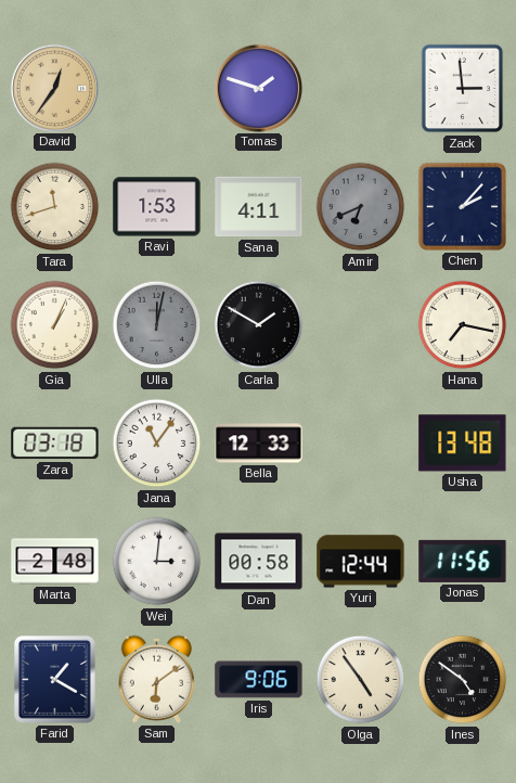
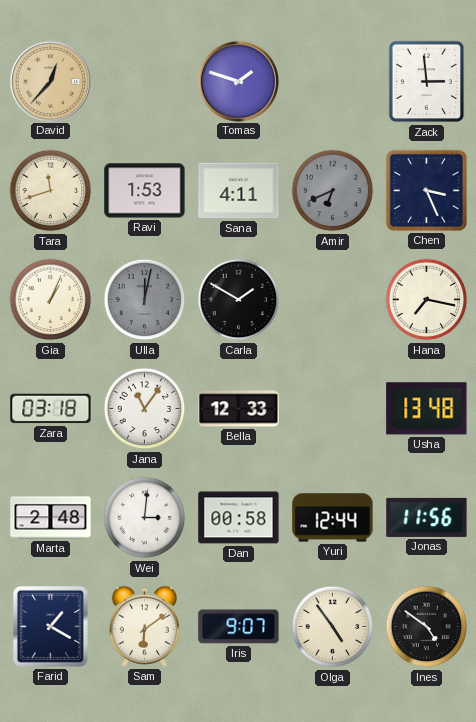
David: 12:36 -> 12:37 (50, 81)
Chen: 2:07 -> 3:26 (426, 190)
Iris: 9:06 -> 9:07 (239, 627)
